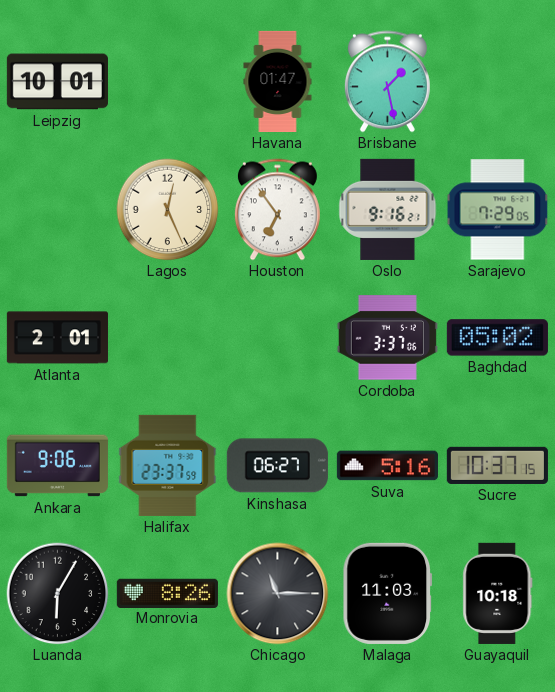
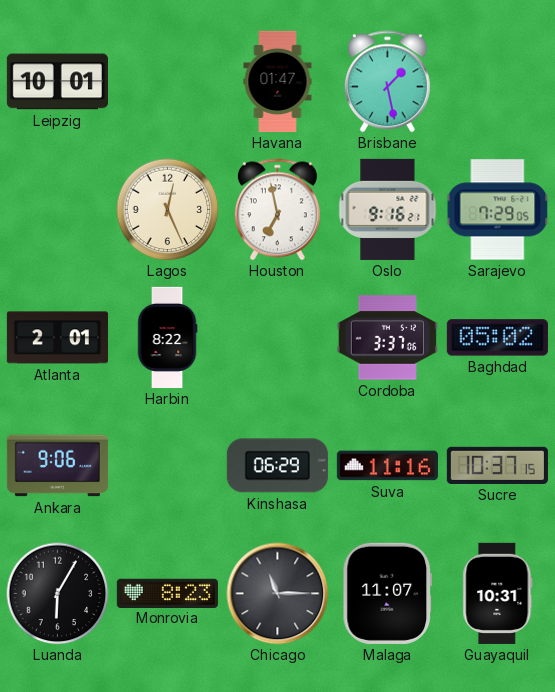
Houston: 6:54 -> 6:58 (277, 210)
Harbin: none -> 8:22 (167, 337)
Halifax: 23:37 -> none (168, 465)
Kinshasa: 06:27 -> 06:29 (277, 466)
Suva: 5:16 -> 11:16 (387, 466)
Monrovia: 8:26 -> 8:23 (167, 593)
Malaga: 11:03 -> 11:07 (387, 593)
Guayaquil: 10:18 -> 10:31 (498, 593)
